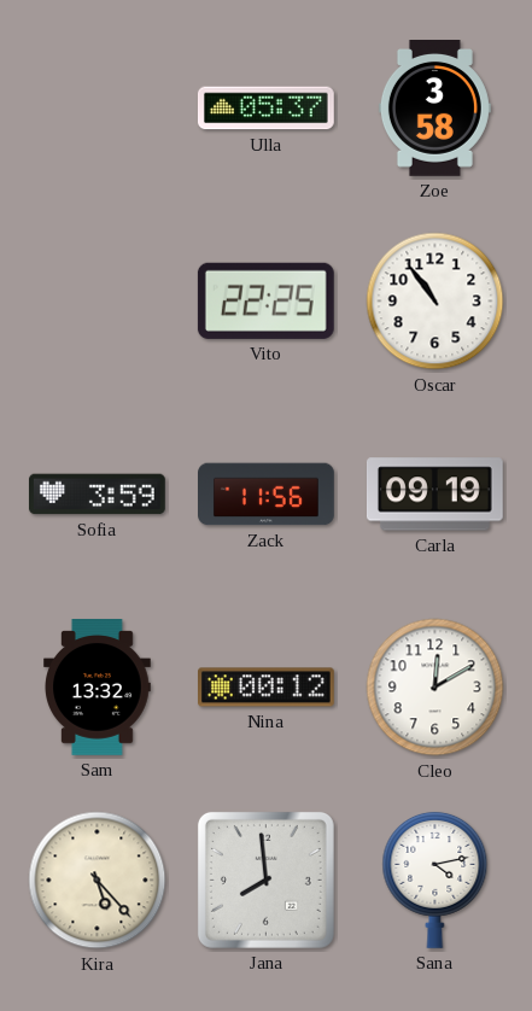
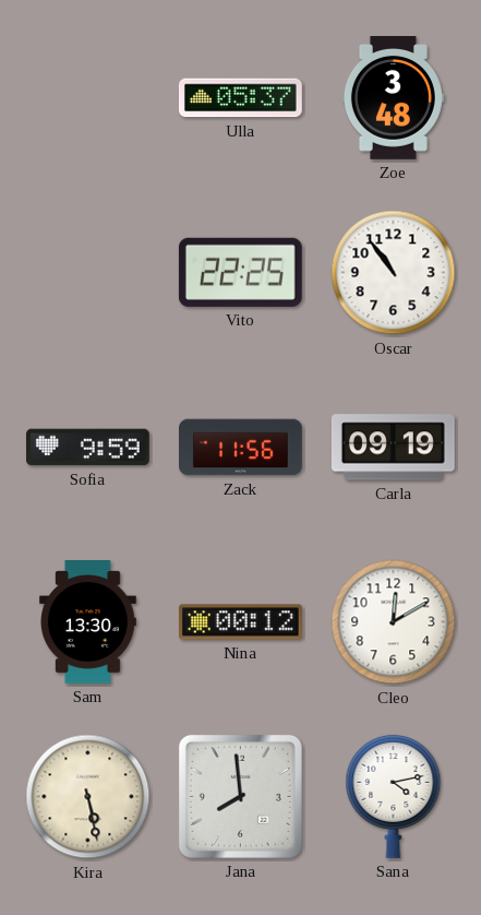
Zoe: 3:58 -> 3:48 (393, 98)
Sofia: 3:59 -> 9:59 (87, 448)
Sam: 13:32 -> 13:30 (88, 622)
Kira: 5:23 -> 5:28 (88, 797)
